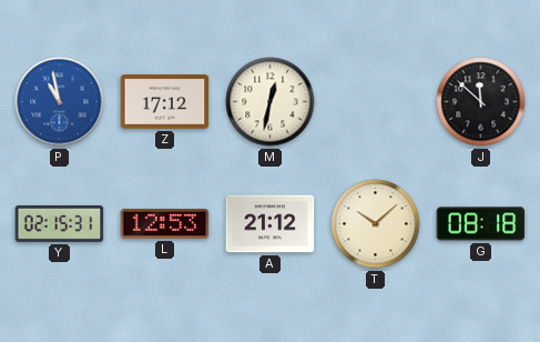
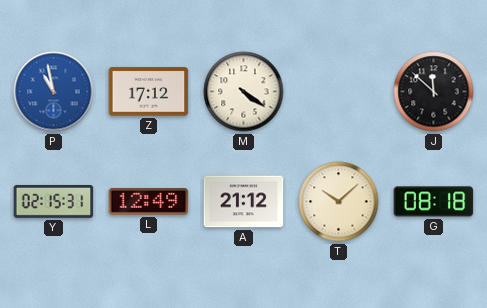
M: 12:32 -> 4:21 (244, 92)
L: 12:53 -> 12:49 (149, 202)
